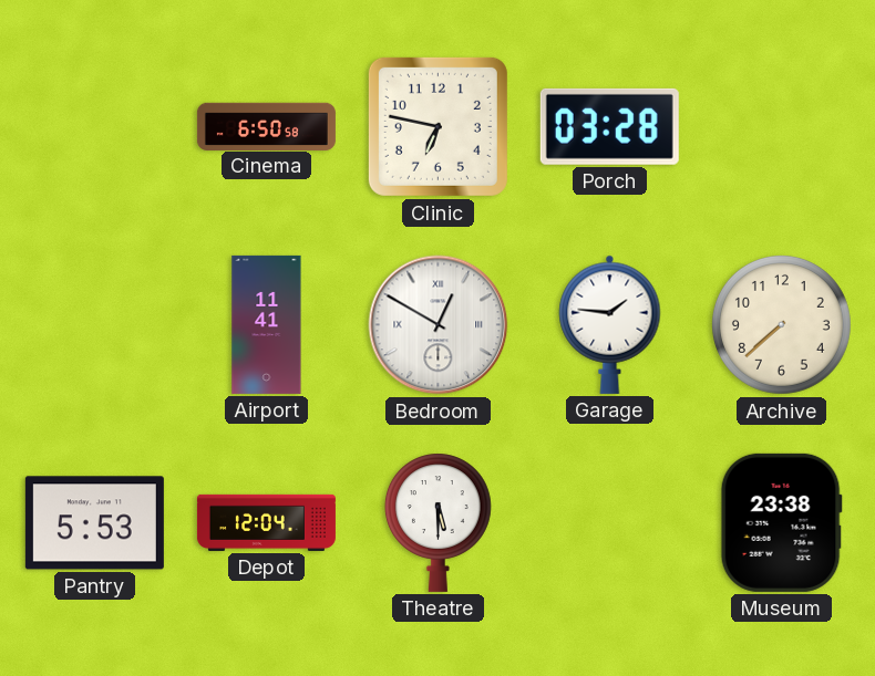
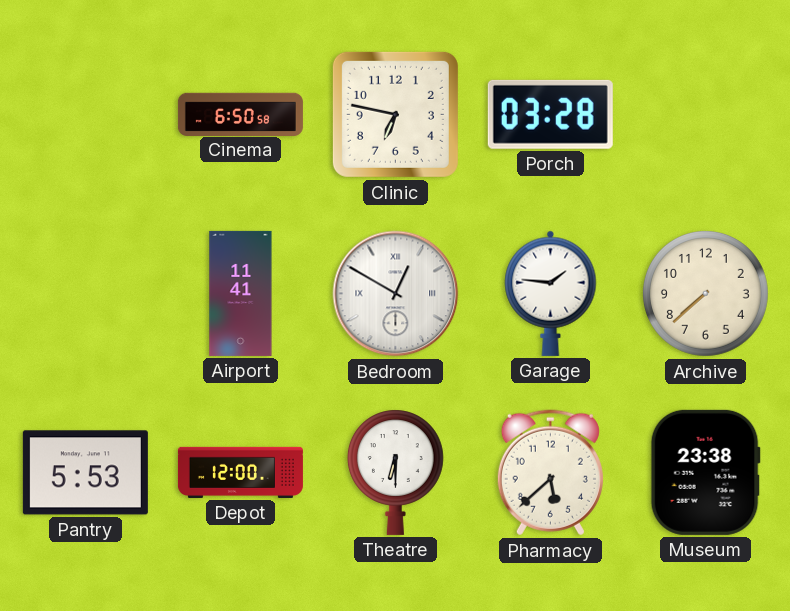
Depot: 12:04 -> 12:00 (240, 472)
Theatre: 5:30 -> 6:30 (395, 472)
Pharmacy: none -> 5:38 (550, 473)
